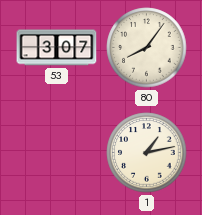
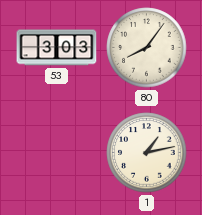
53: 3:07 -> 3:03 (57, 48)
